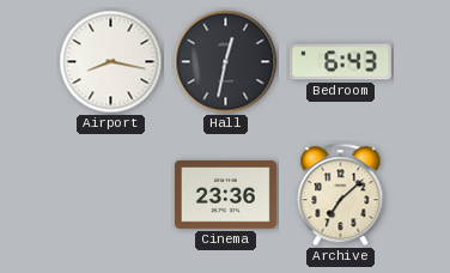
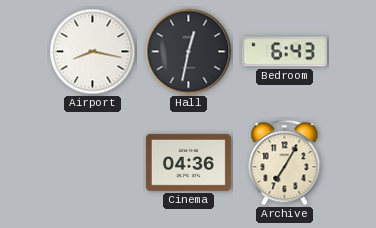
Cinema: 23:36 -> 04:36 (188, 162)
Archive: 7:08 -> 7:05 (285, 163)
